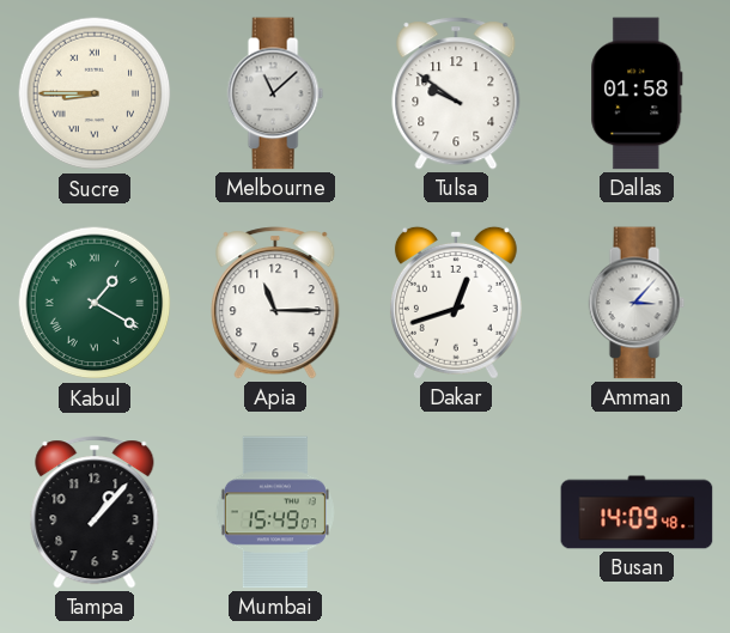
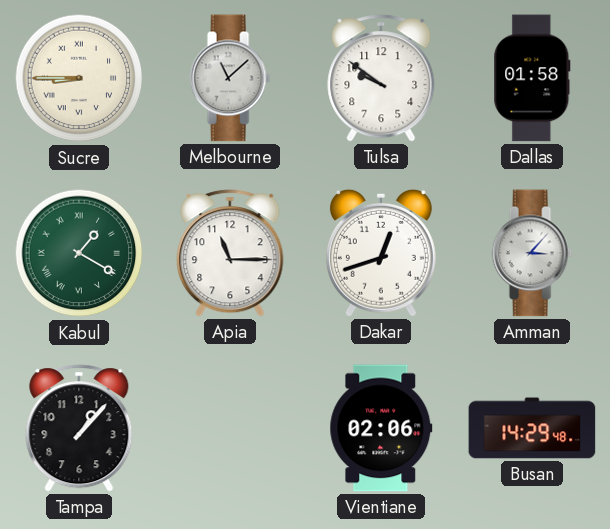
Mumbai: 15:49 -> none (275, 512)
Vientiane: none -> 02:06 (381, 428)
Busan: 14:09 -> 14:29 (532, 428)
